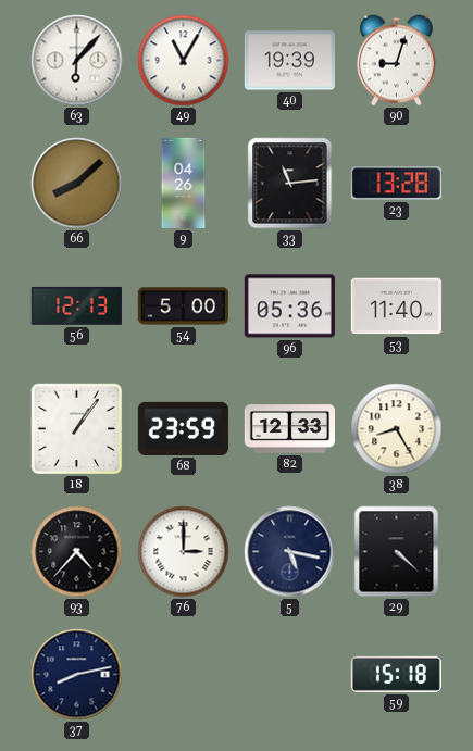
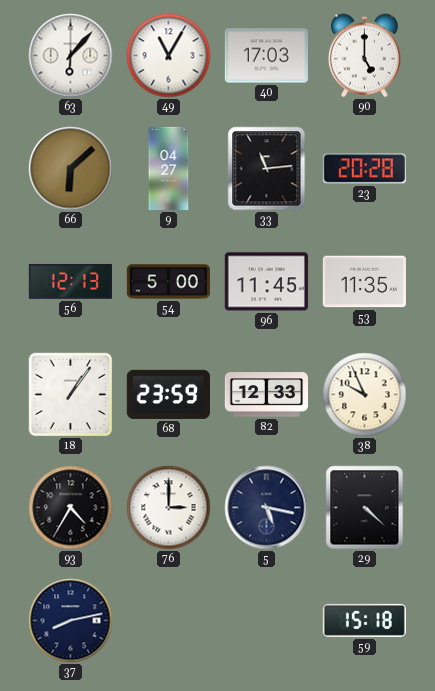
40: 19:39 -> 17:03 (266, 56)
90: 9:03 -> 5:00 (364, 56)
66: 8:08 -> 6:08 (71, 169)
9: 04:26 -> 04:27 (169, 169)
23: 13:28 -> 20:28 (364, 169)
96: 05:36 -> 11:45 (266, 282)
53: 11:40 -> 11:35 (364, 282)
38: 8:25 -> 9:56 (365, 395)
93: 4:37 -> 4:35 (71, 508)
